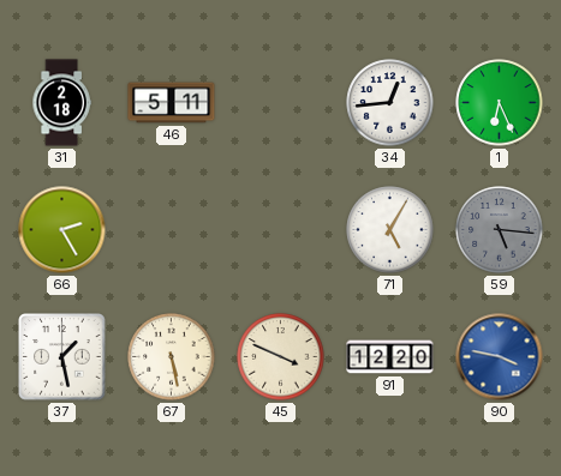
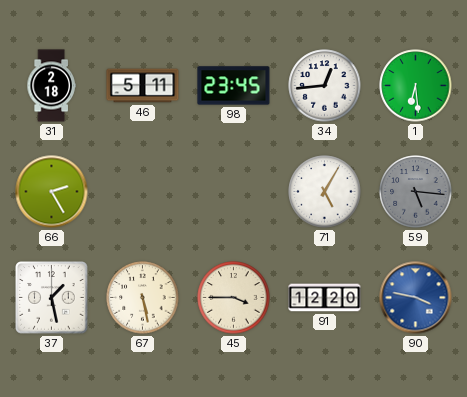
98: none -> 23:45 (234, 86)
1: 6:26 -> 6:29 (416, 86)
45: 3:49 -> 3:45 (234, 298)
